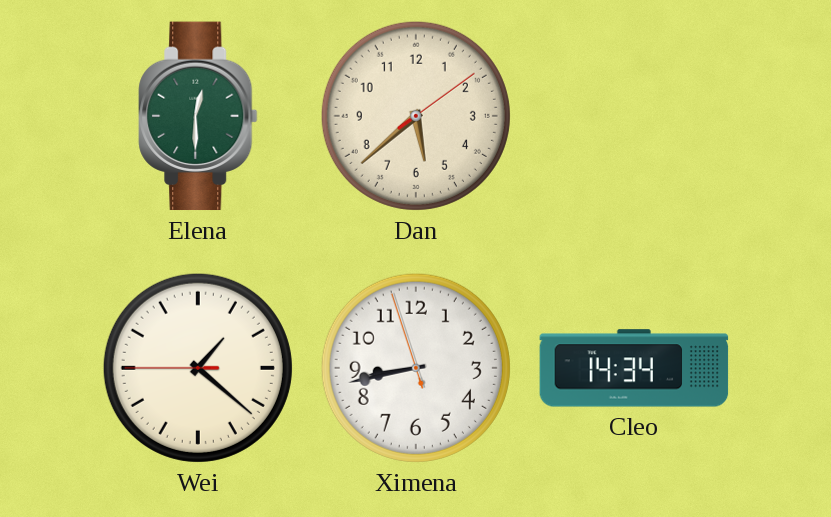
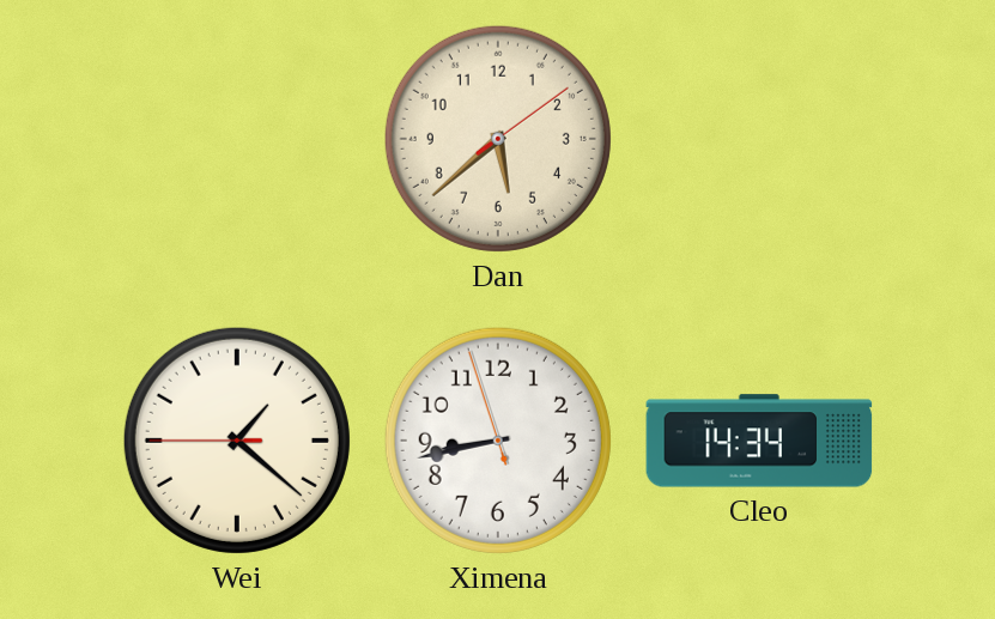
Elena: 12:30 -> none (198, 116)
